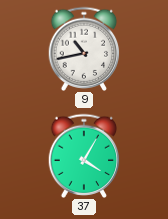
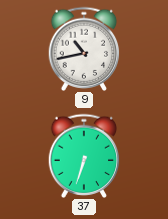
37: 4:05 -> 6:33 (84, 155)
